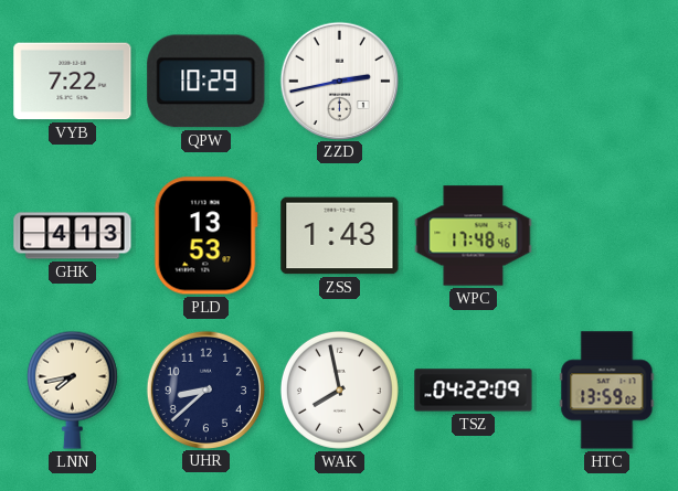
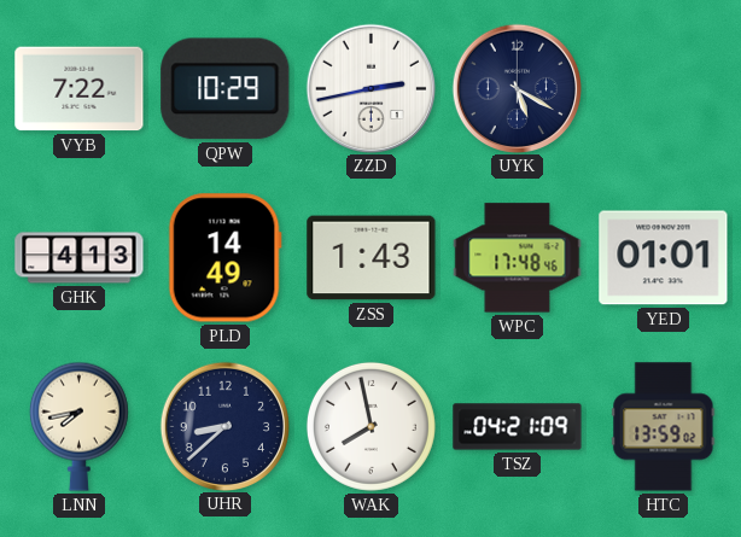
UYK: none -> 5:20 (517, 88)
PLD: 13:53 -> 14:49 (224, 258)
YED: none -> 01:01 (664, 258)
TSZ: 04:22 -> 04:21 (518, 427)
